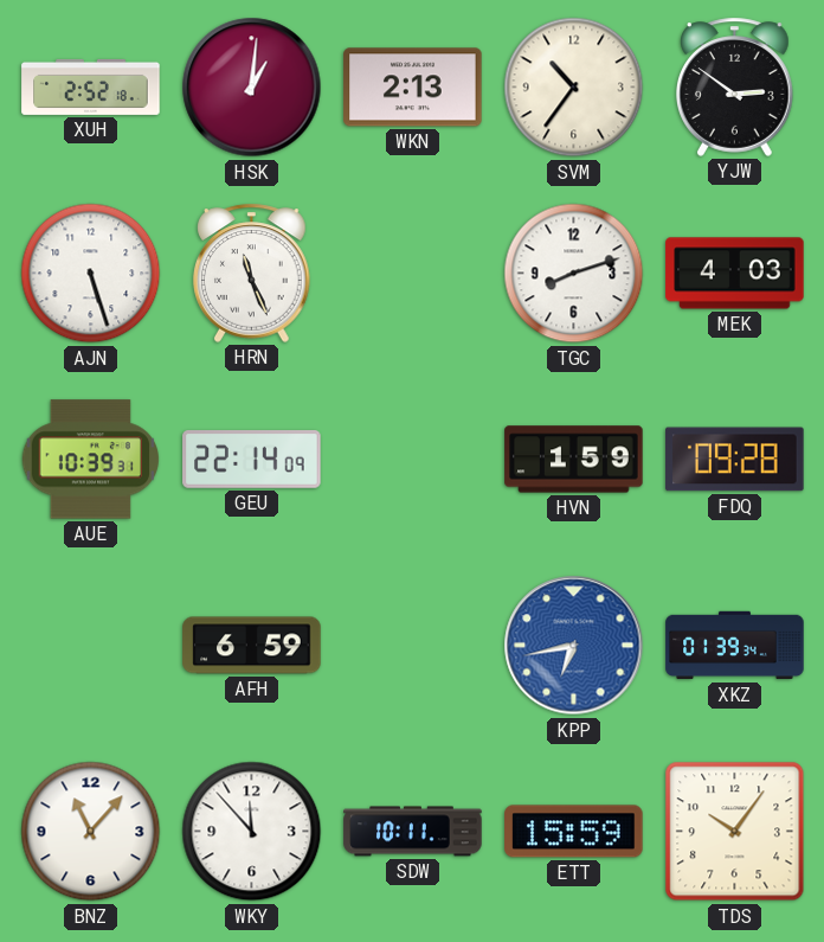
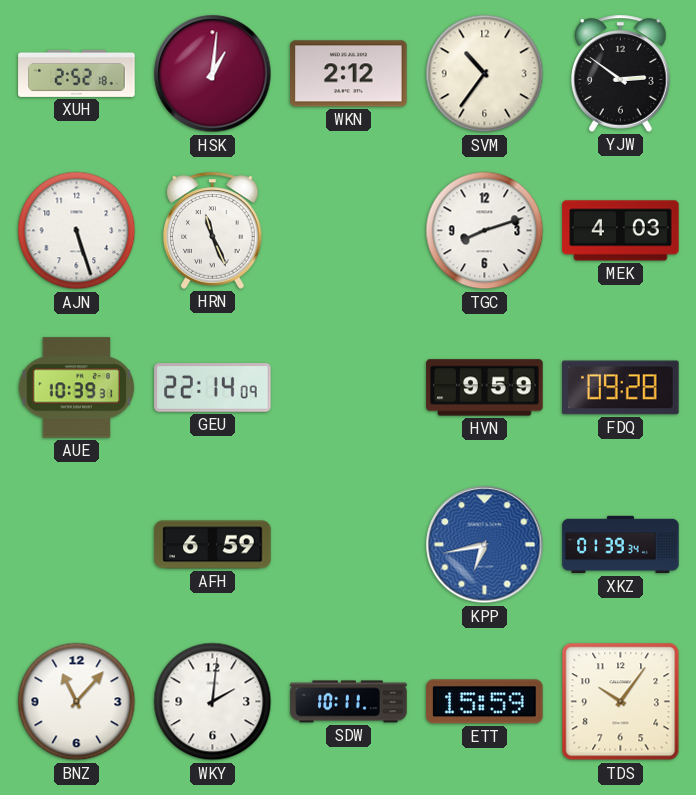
WKN: 2:13 -> 2:12 (349, 74)
HVN: 1:59 -> 9:59 (485, 388)
WKY: 11:53 -> 2:01 (213, 702)
